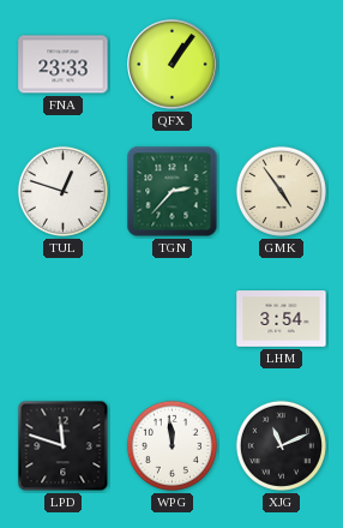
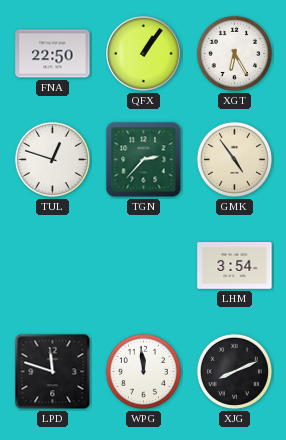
FNA: 23:33 -> 22:50 (53, 54)
XGT: none -> 6:25 (234, 53)
XJG: 11:11 -> 8:11 (234, 371)
